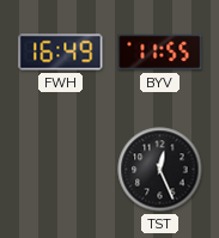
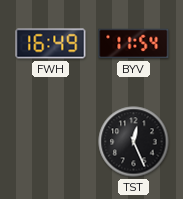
BYV: 11:55 -> 11:54 (134, 44)
